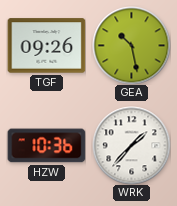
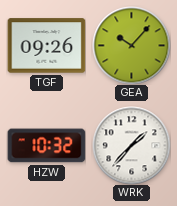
GEA: 10:28 -> 10:07 (131, 45)
HZW: 10:36 -> 10:32 (46, 146)
